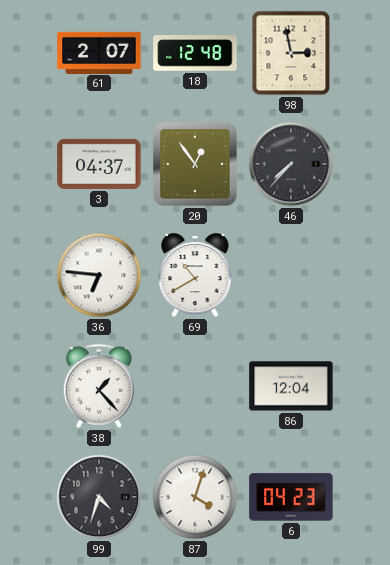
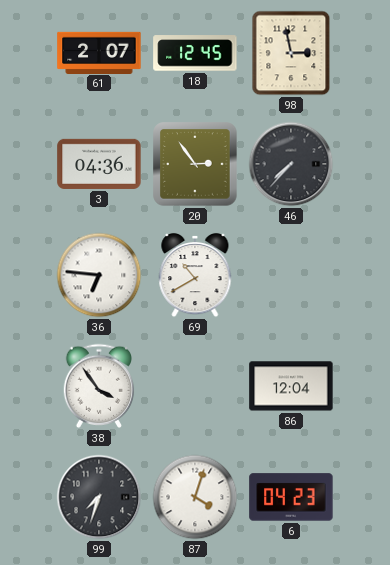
18: 12:48 -> 12:45 (195, 53)
3: 04:37 -> 04:36 (99, 164)
20: 12:54 -> 2:54 (195, 164)
38: 1:23 -> 3:54 (99, 386)
99: 4:33 -> 7:33 (99, 497)
